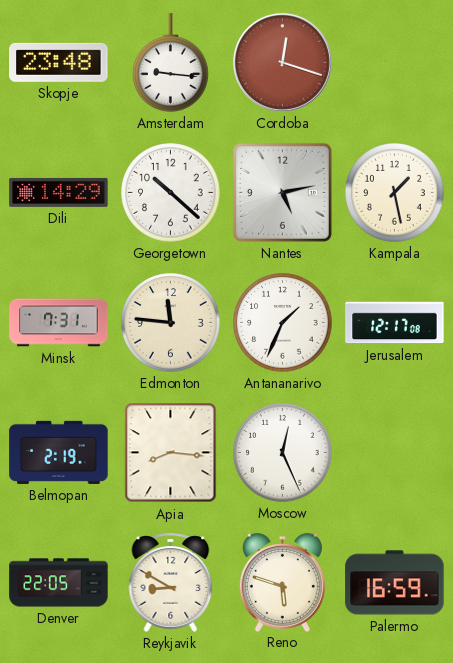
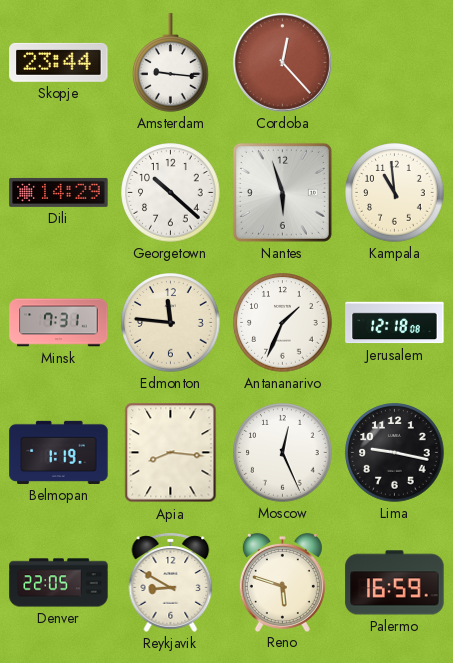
Skopje: 23:48 -> 23:44 (59, 62)
Cordoba: 12:18 -> 12:23 (282, 62)
Nantes: 5:13 -> 5:57 (282, 192)
Kampala: 1:28 -> 10:59 (395, 193)
Jerusalem: 12:17 -> 12:18 (395, 323)
Belmopan: 2:19 -> 1:19 (59, 452)
Lima: none -> 9:17 (395, 453)
